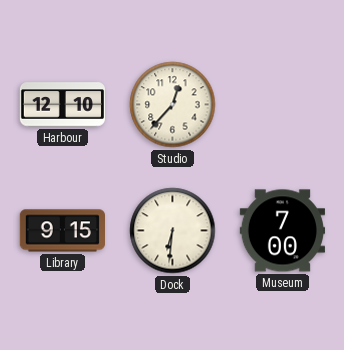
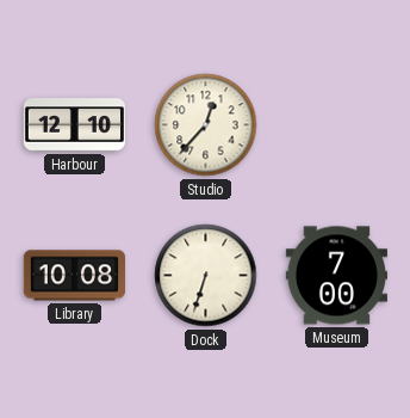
Library: 9:15 -> 10:08 (74, 276)
Dock: 6:31 -> 6:33 (206, 276)
